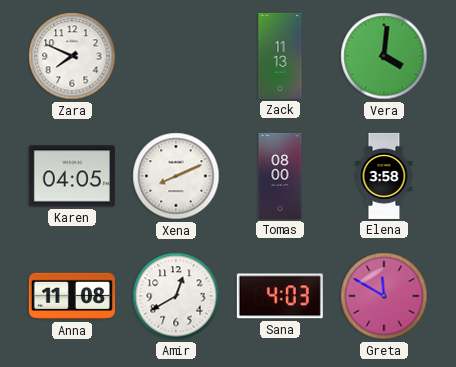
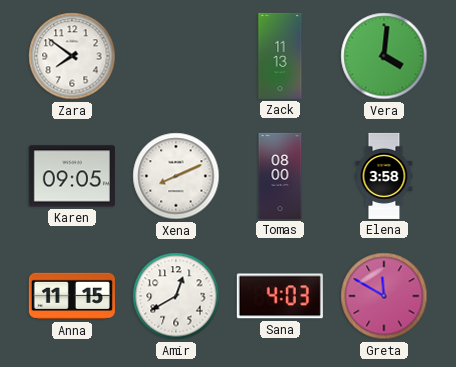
Zara: 7:49 -> 7:51 (72, 56)
Karen: 04:05 -> 09:05 (72, 176)
Anna: 11:08 -> 11:15 (72, 296)
